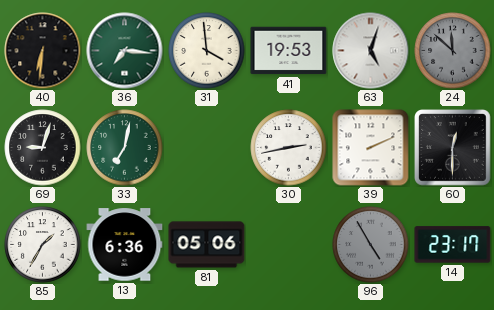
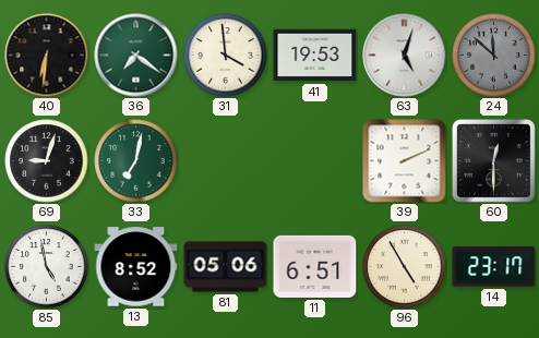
36: 7:16 -> 7:21 (136, 56)
30: 2:43 -> none (289, 148)
85: 1:35 -> 4:58 (47, 267)
13: 6:36 -> 8:52 (136, 267)
11: none -> 6:51 (315, 266)
96 dial: grey -> cream (405, 267)
